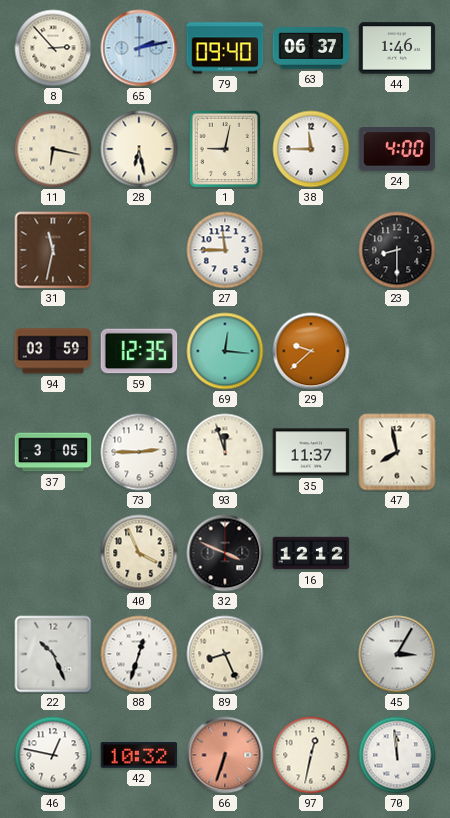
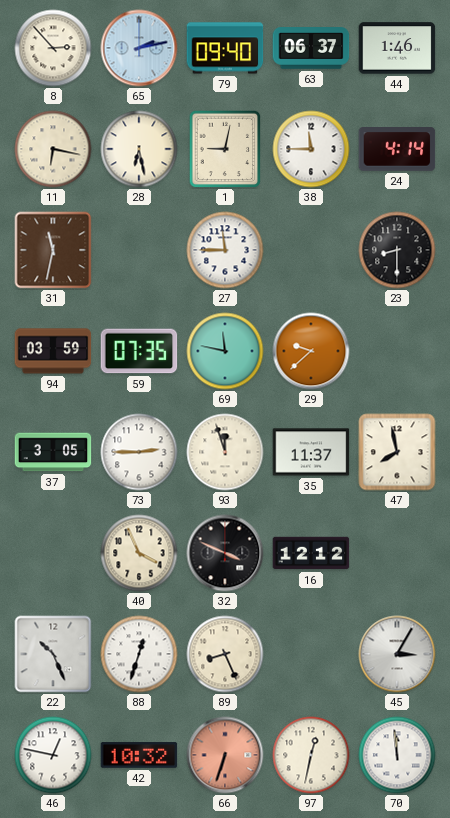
24: 4:00 -> 4:14 (397, 150)
59: 12:35 -> 07:35 (139, 351)
69: 12:16 -> 11:47 (225, 351)
